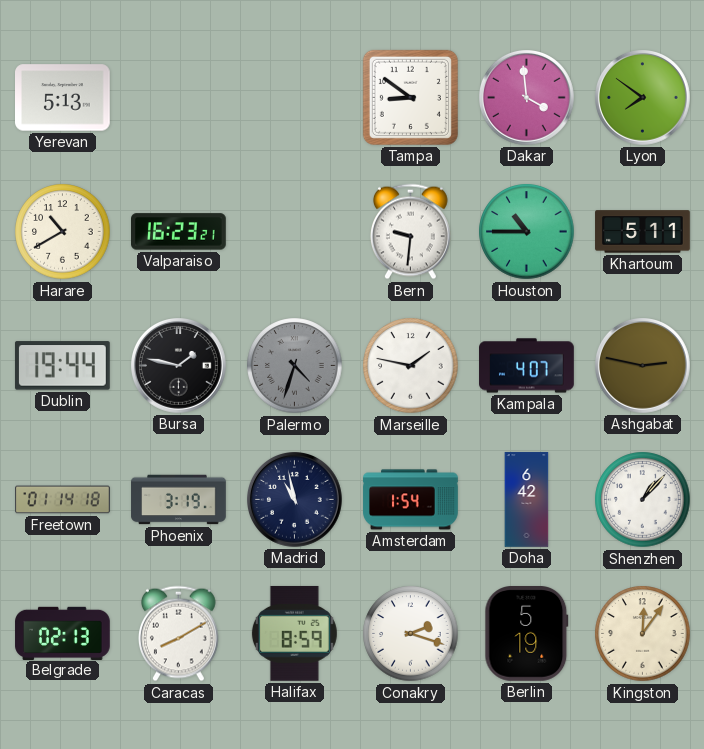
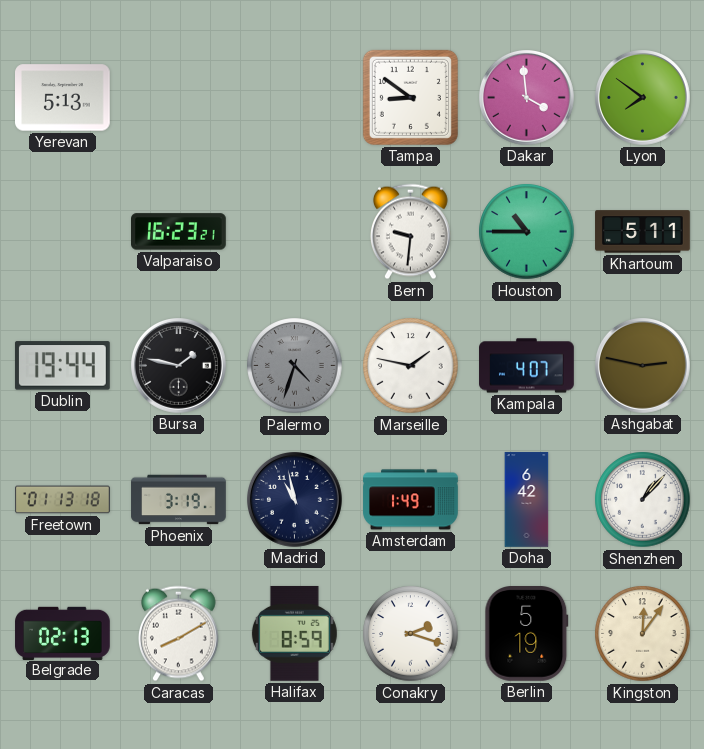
Harare: 10:40 -> none (63, 232)
Freetown: 01:14 -> 01:13 (63, 500)
Amsterdam: 1:54 -> 1:49 (411, 500)
